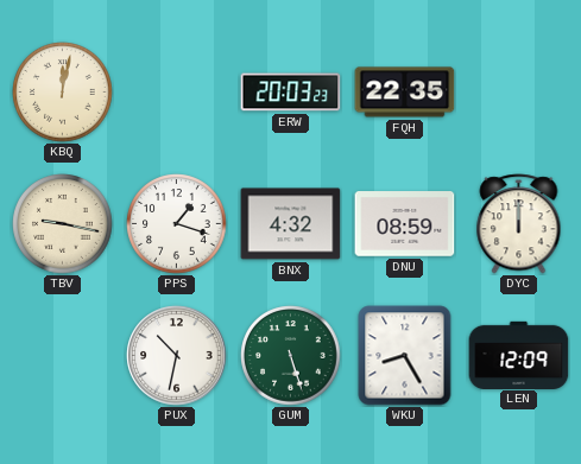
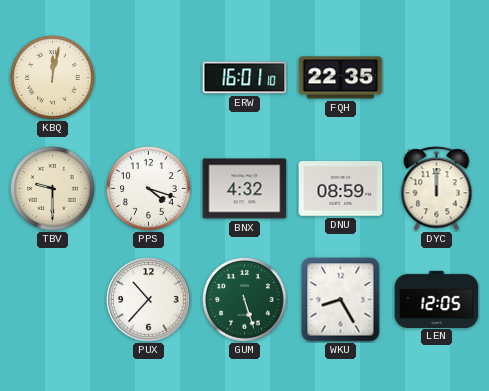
ERW: 20:03 -> 16:01 (245, 78)
TBV: 9:17 -> 9:30 (53, 189)
PPS: 1:18 -> 4:18 (149, 189)
PUX: 10:32 -> 10:37 (149, 300)
LEN: 12:09 -> 12:05 (437, 299)
